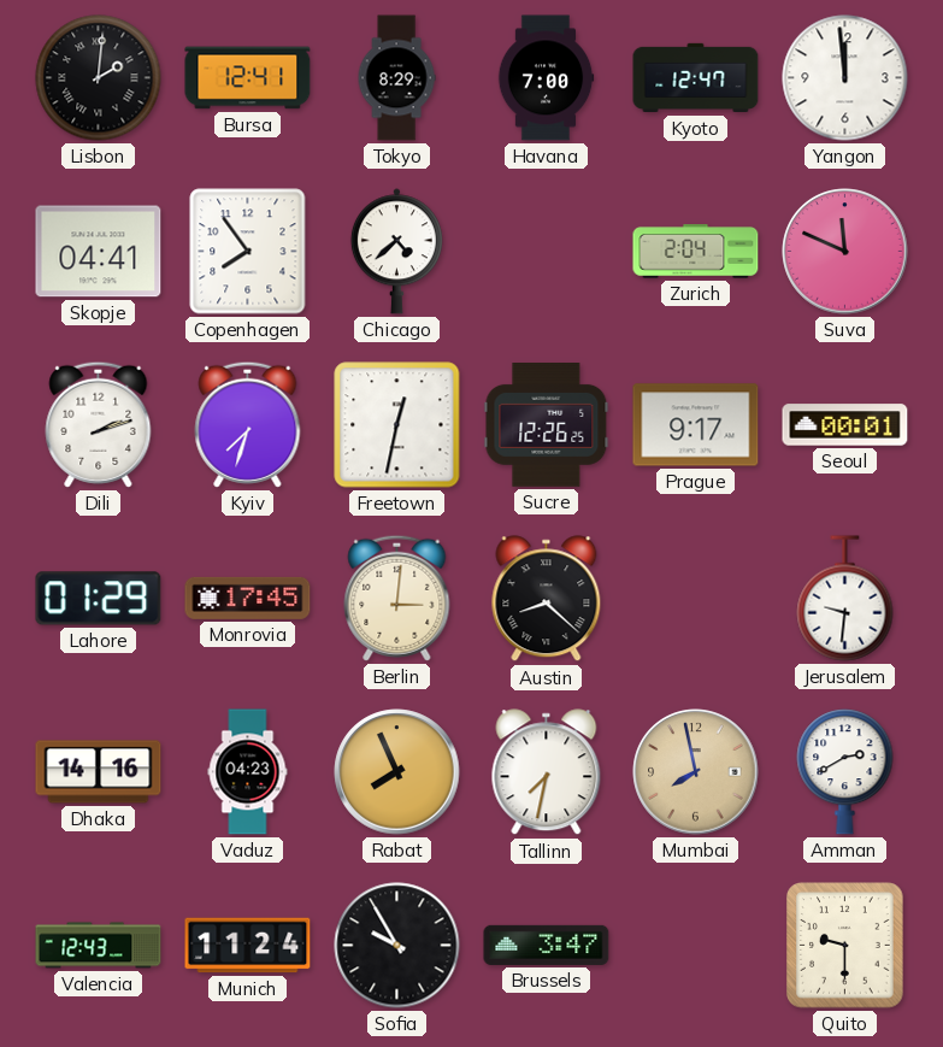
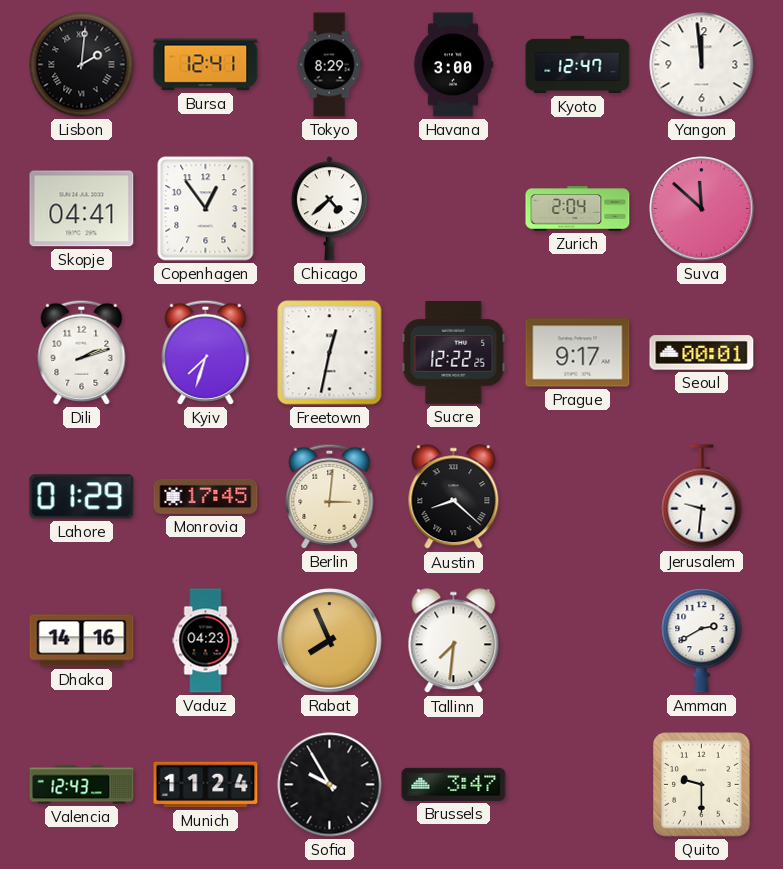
Havana: 7:00 -> 3:00 (453, 65)
Copenhagen: 7:54 -> 12:54 (206, 209)
Suva: 11:49 -> 11:52 (702, 209)
Sucre: 12:26 -> 12:22 (454, 353)
Tallinn: 7:32 -> 7:31 (454, 641)
Mumbai: 7:58 -> none (696, 772)
